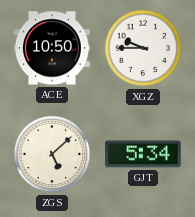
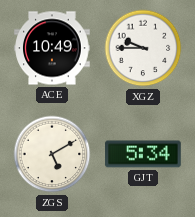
ACE: 10:50 -> 10:49 (52, 48)
ZGS: 5:08 -> 5:10 (52, 154)
